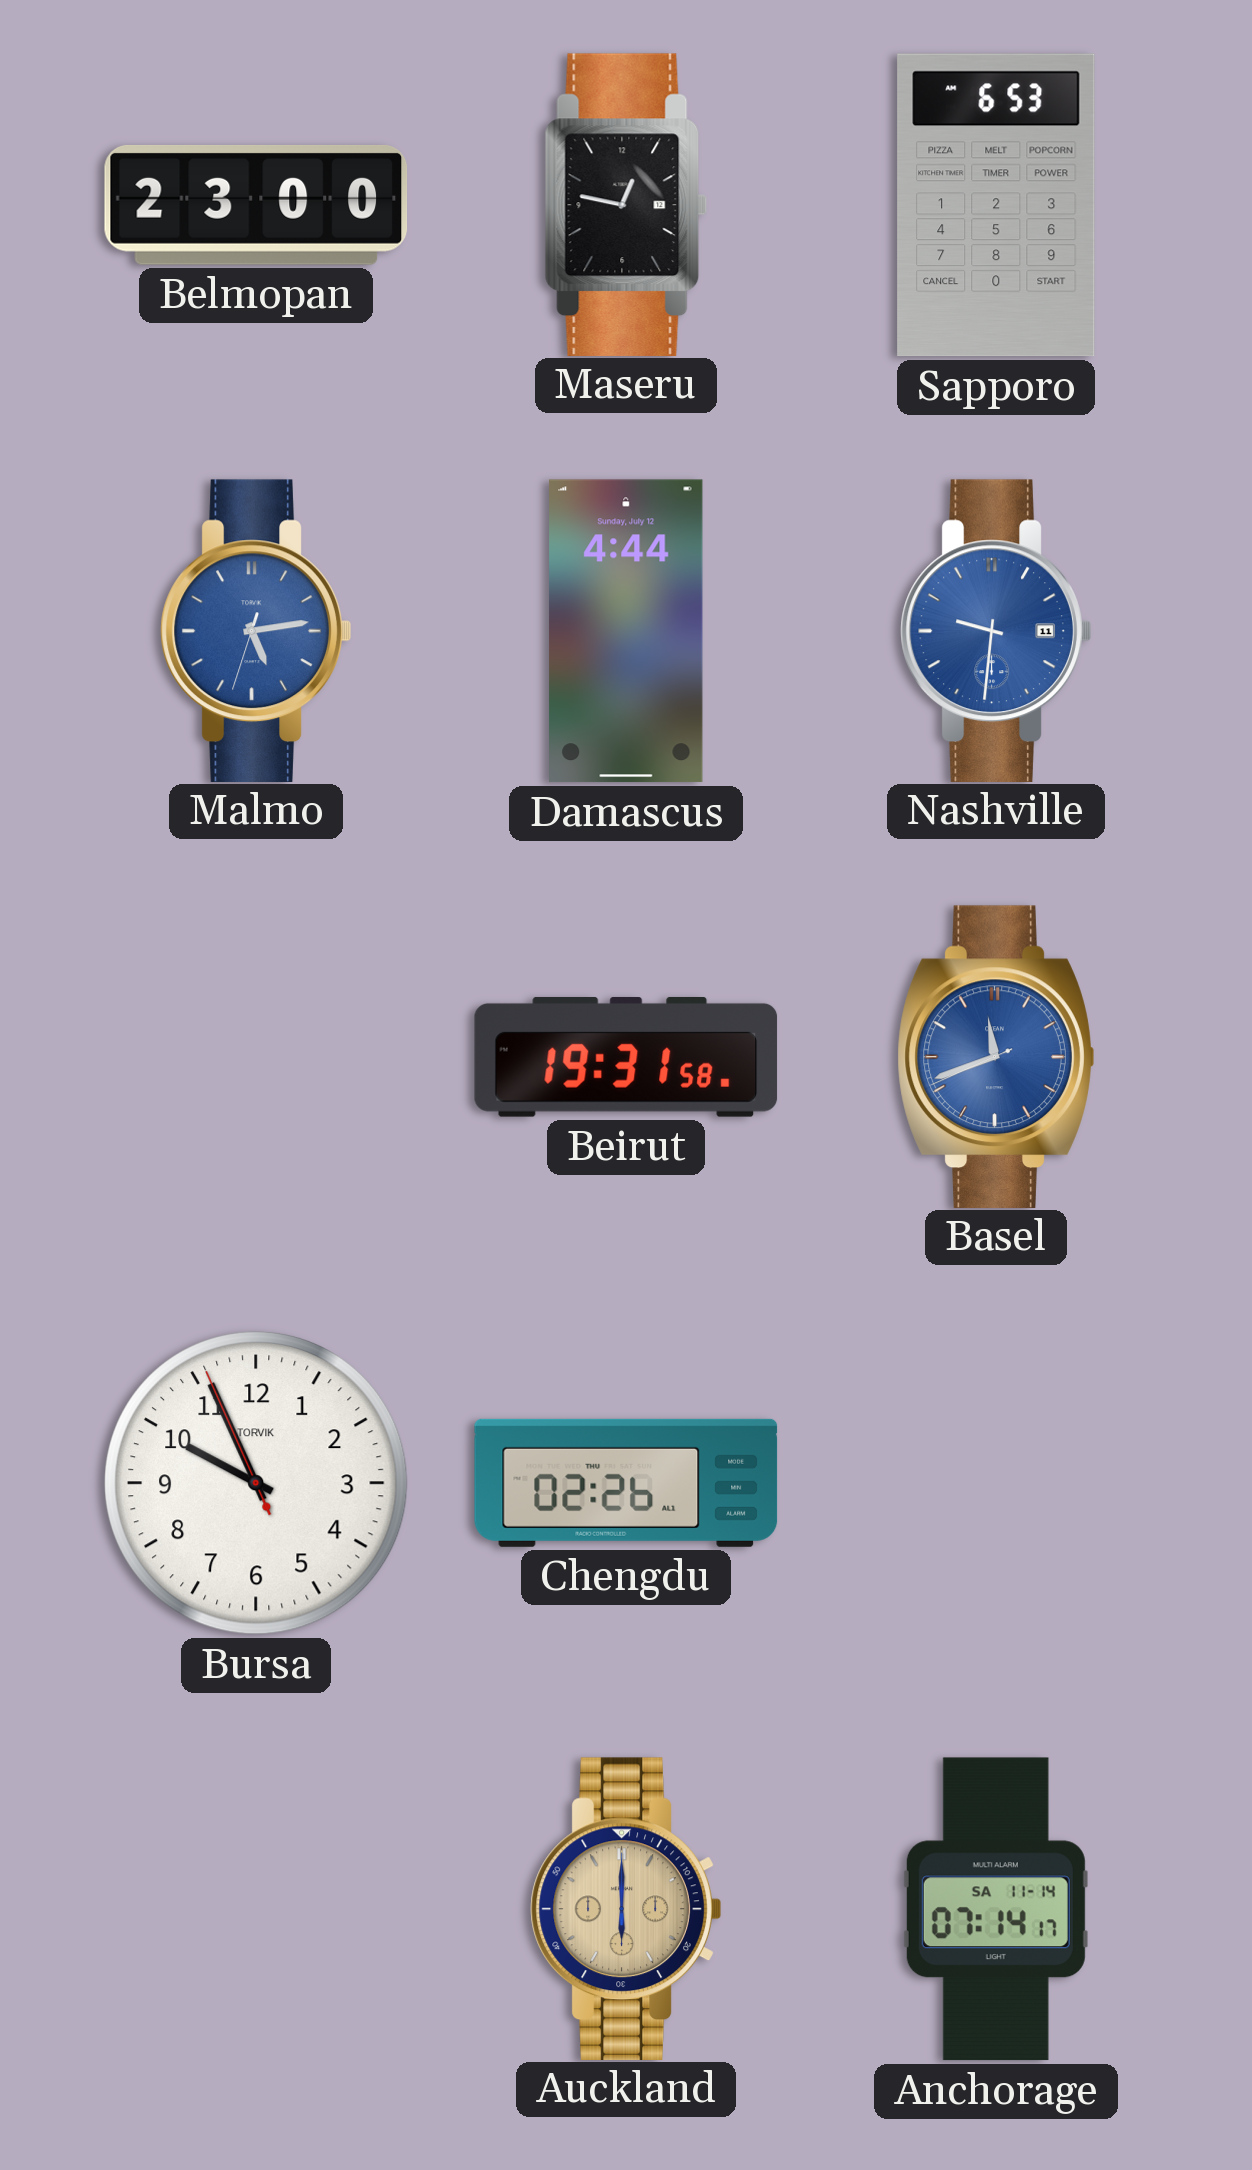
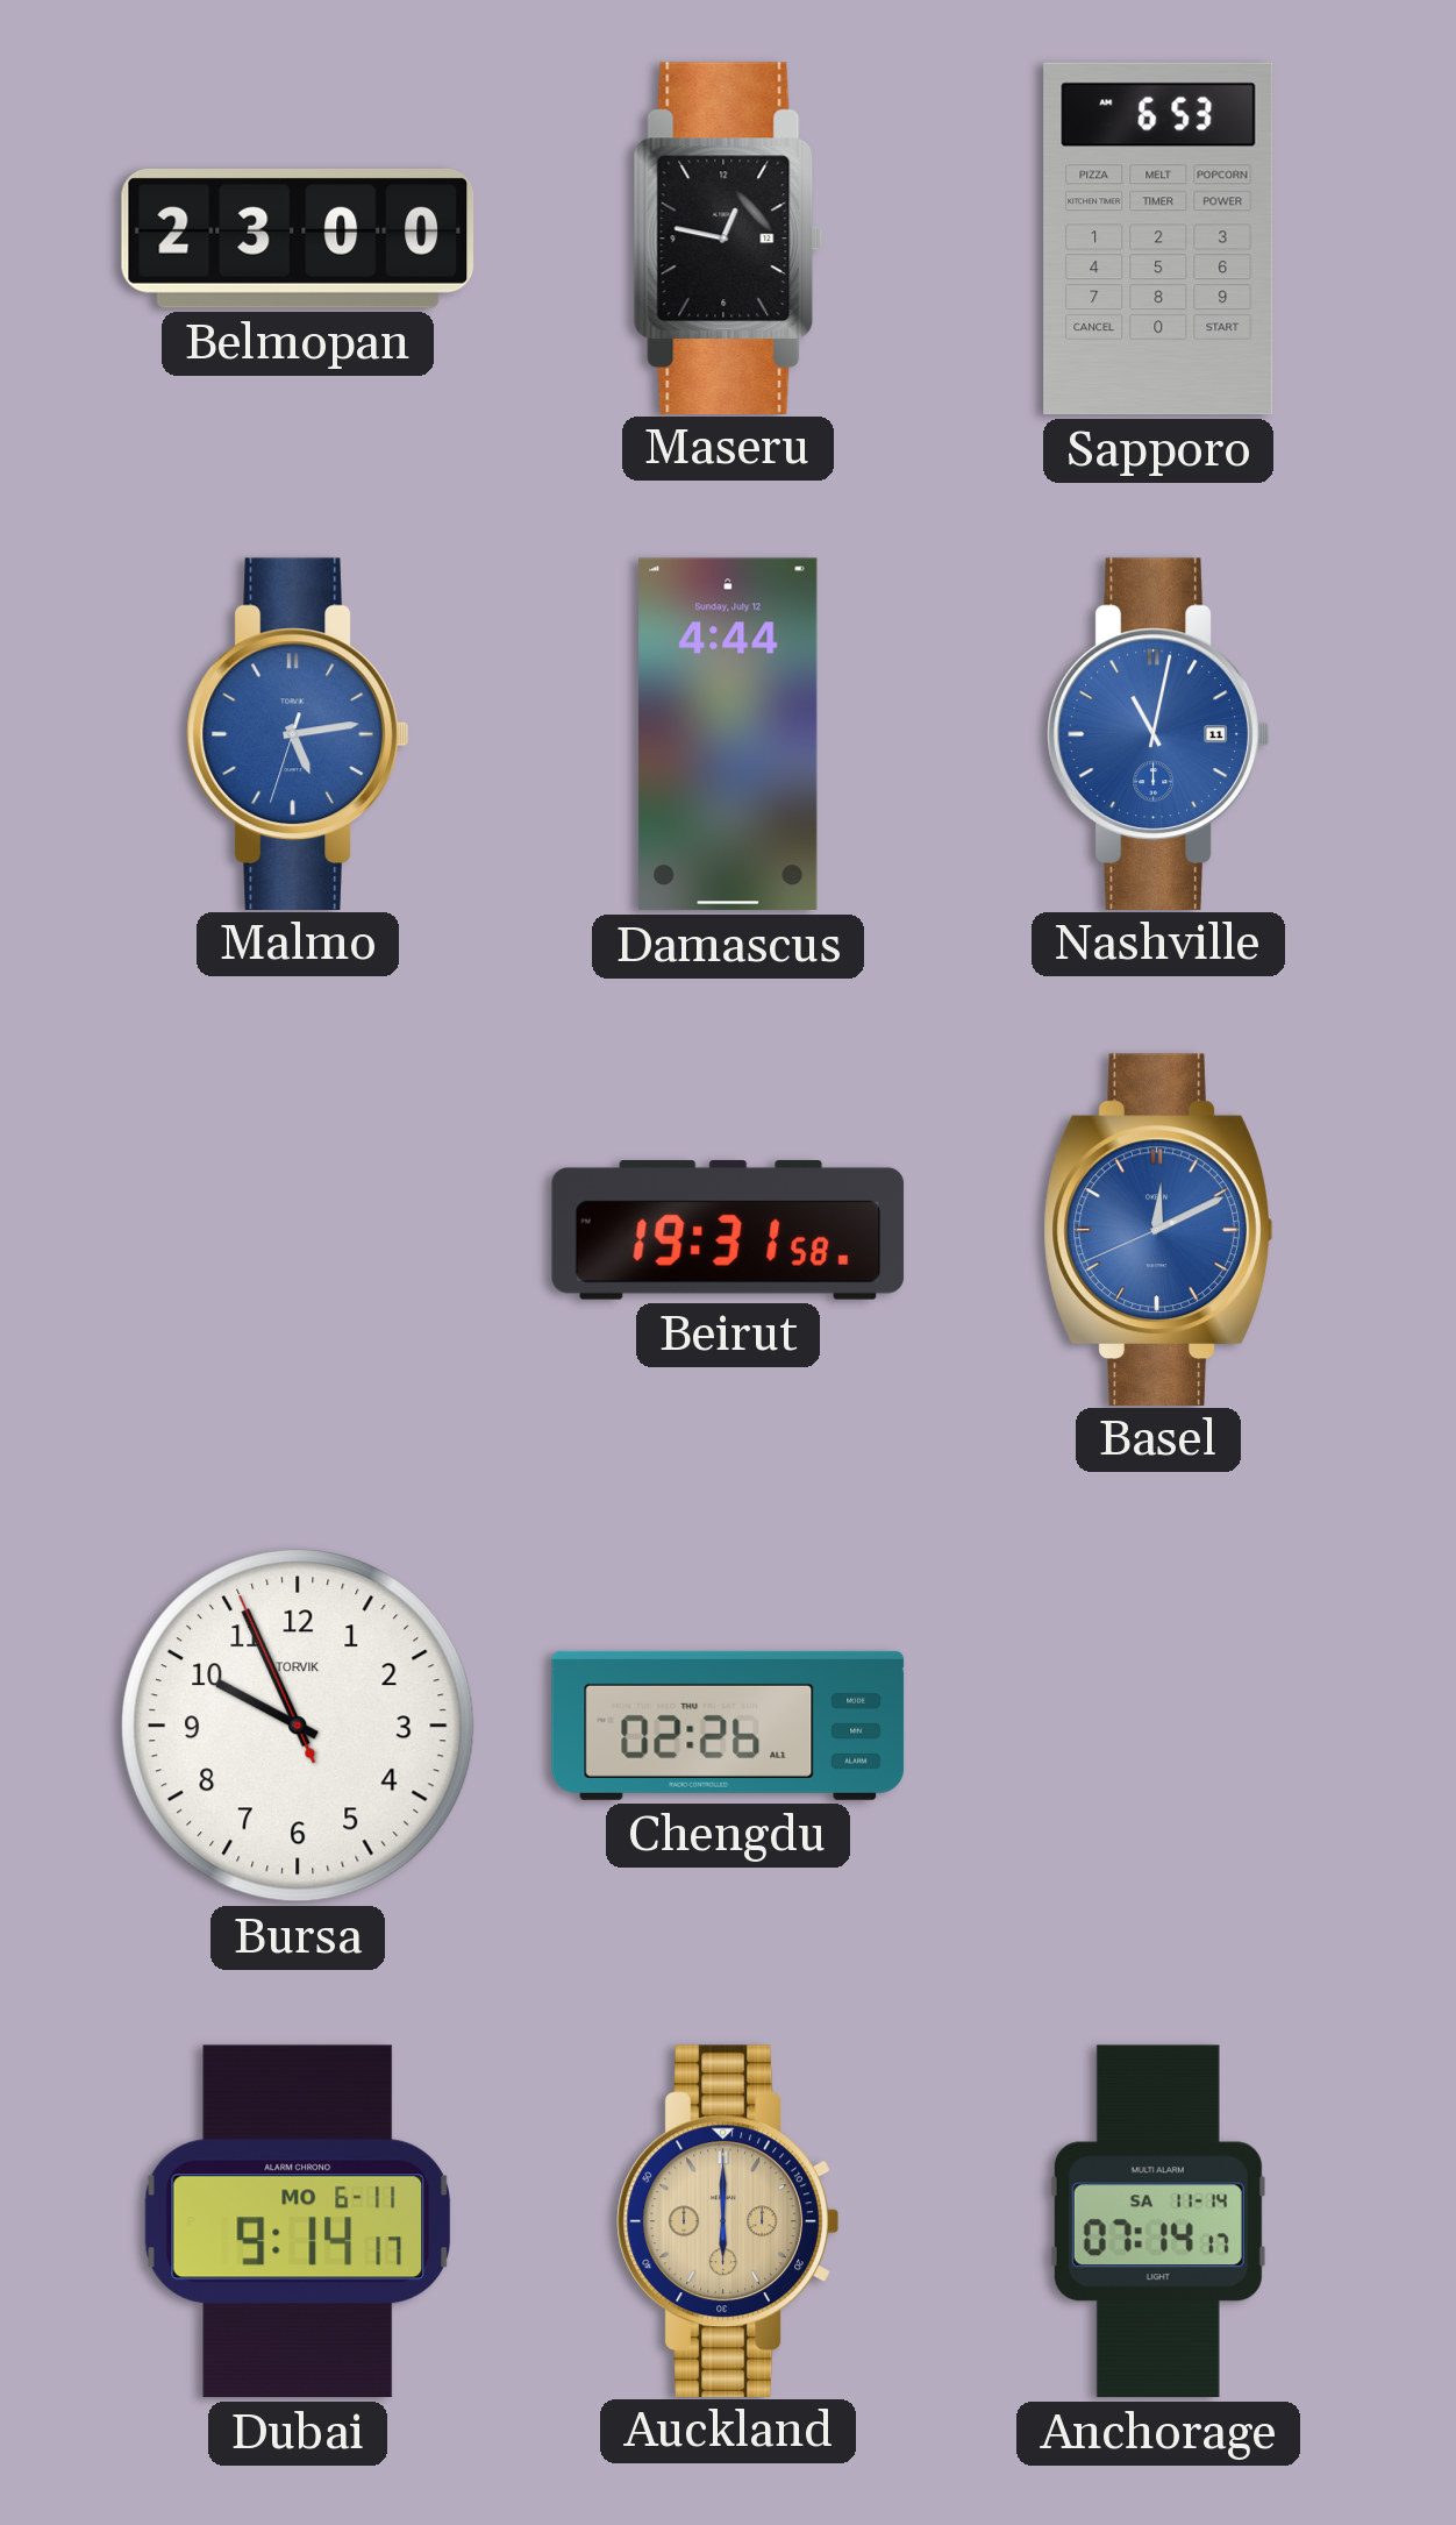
Nashville: 9:31 -> 11:02 (1158, 733)
Basel: 11:41 -> 12:10 (1158, 1229)
Dubai: none -> 9:14 (298, 2221)
